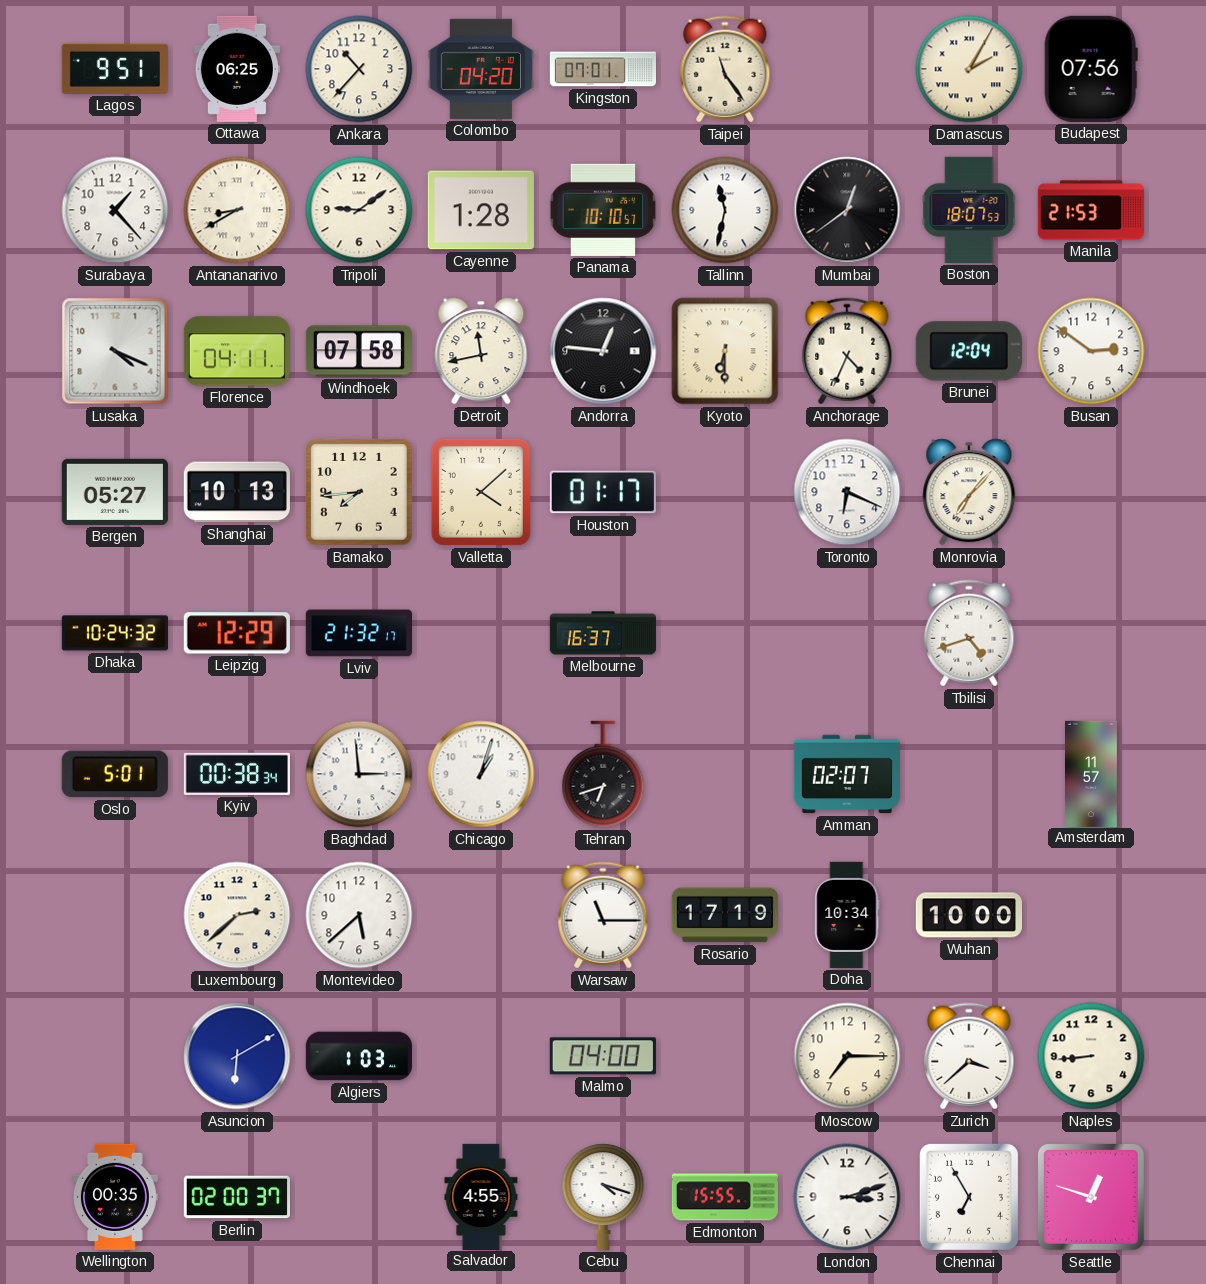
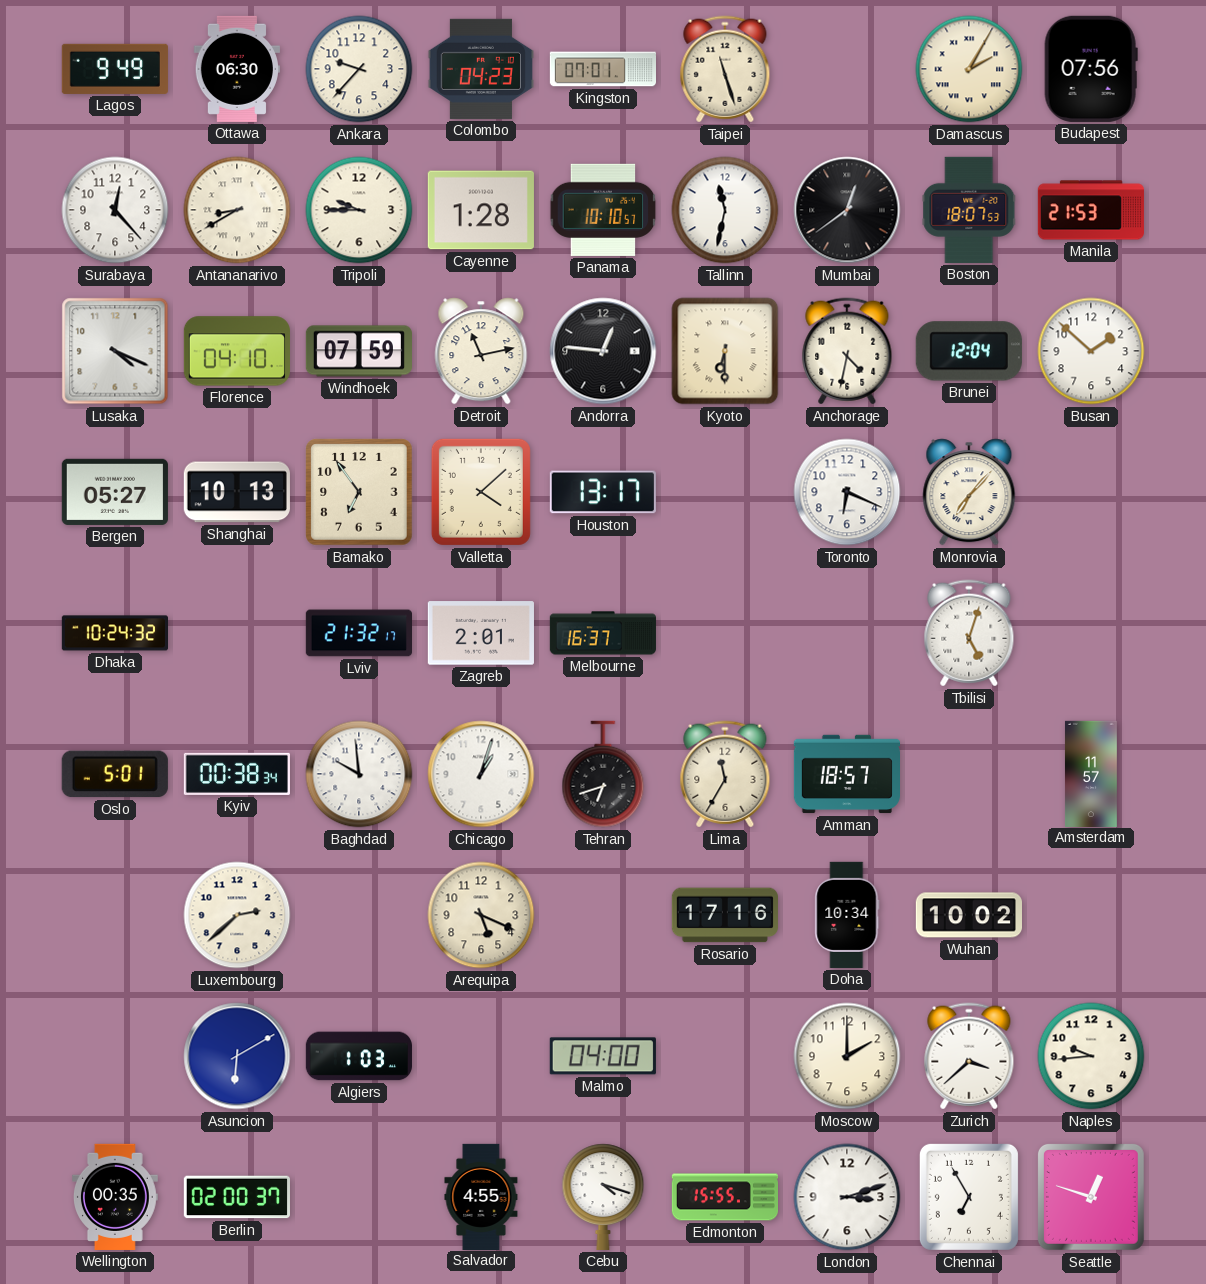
Lagos: 9:51 -> 9:49 (115, 69)
Ottawa: 06:25 -> 06:30 (237, 69)
Ankara: 10:37 -> 9:37 (359, 69)
Colombo: 04:20 -> 04:23 (481, 69)
Taipei: 11:24 -> 11:27 (725, 69)
Surabaya: 1:23 -> 12:23 (115, 210)
Tripoli: 9:09 -> 9:45 (359, 210)
Florence: 04:11 -> 04:10 (237, 351)
Windhoek: 07:58 -> 07:59 (359, 351)
Detroit: 11:43 -> 11:13 (481, 351)
Anchorage: 4:34 -> 4:32 (847, 351)
Busan: 2:51 -> 1:52 (1091, 351)
Bamako: 7:44 -> 6:54 (359, 492)
Houston: 01:17 -> 13:17 (603, 492)
Leipzig: 12:29 -> none (237, 633)
Zagreb: none -> 2:01 (481, 633)
Tbilisi: 4:42 -> 5:03 (969, 633)
Baghdad: 2:59 -> 9:59 (359, 774)
Lima: none -> 11:35 (725, 774)
Amman: 02:07 -> 18:57 (846, 774)
Montevideo: 5:38 -> none (359, 915)
Arequipa: none -> 5:19 (481, 915)
Warsaw: 11:15 -> none (603, 915)
Rosario: 17:19 -> 17:16 (725, 915)
Wuhan: 10:00 -> 10:02 (968, 915)
Moscow: 7:15 -> 2:00 (847, 1056)
Naples: 8:44 -> 9:44 (1091, 1056)
